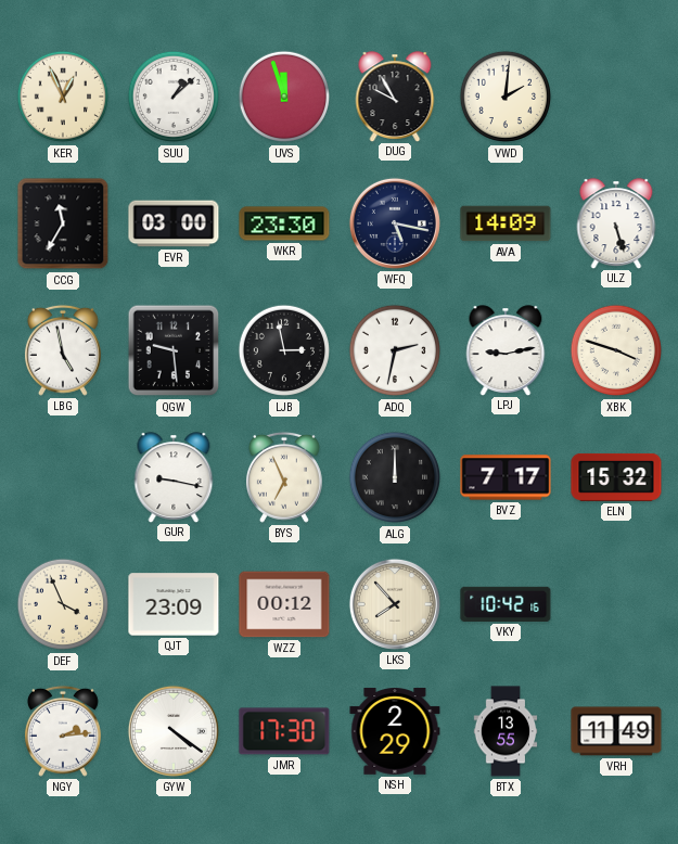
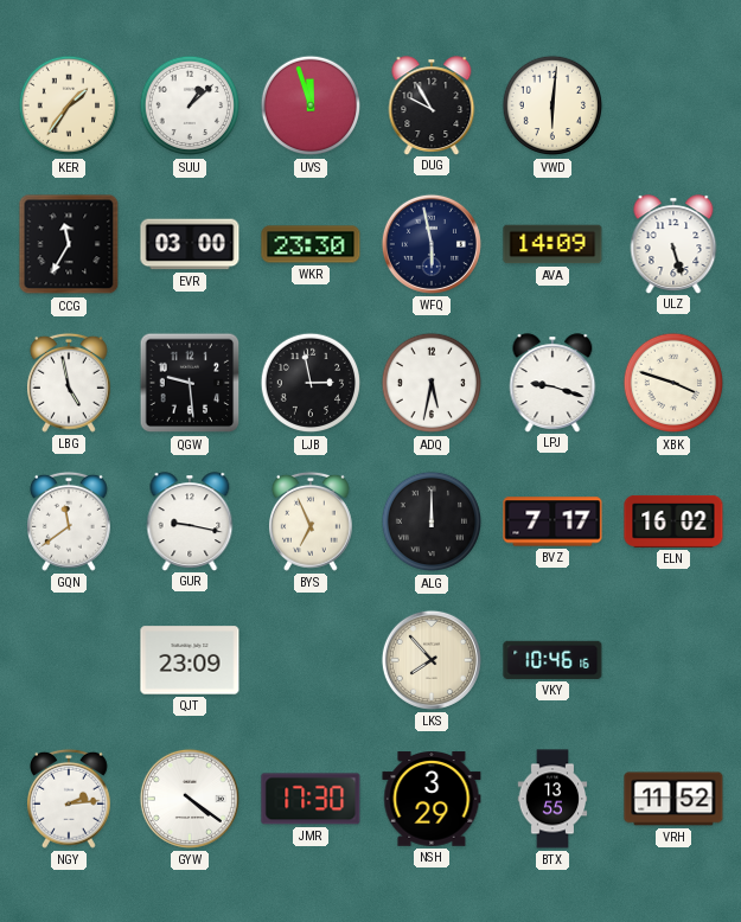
KER: 12:56 -> 1:36 (69, 105)
VWD: 2:01 -> 6:01 (552, 105)
WFQ: 5:17 -> 5:58 (432, 244)
ADQ: 2:32 -> 5:32 (432, 383)
LPJ: 9:13 -> 9:18 (552, 383)
GQN: none -> 11:39 (69, 521)
ELN: 15:32 -> 16:02 (673, 521)
DEF: 3:56 -> none (63, 604)
WZZ: 00:12 -> none (284, 604)
VKY: 10:42 -> 10:46 (552, 660)
NSH: 2:29 -> 3:29 (432, 799)
VRH: 11:49 -> 11:52 (673, 799)
